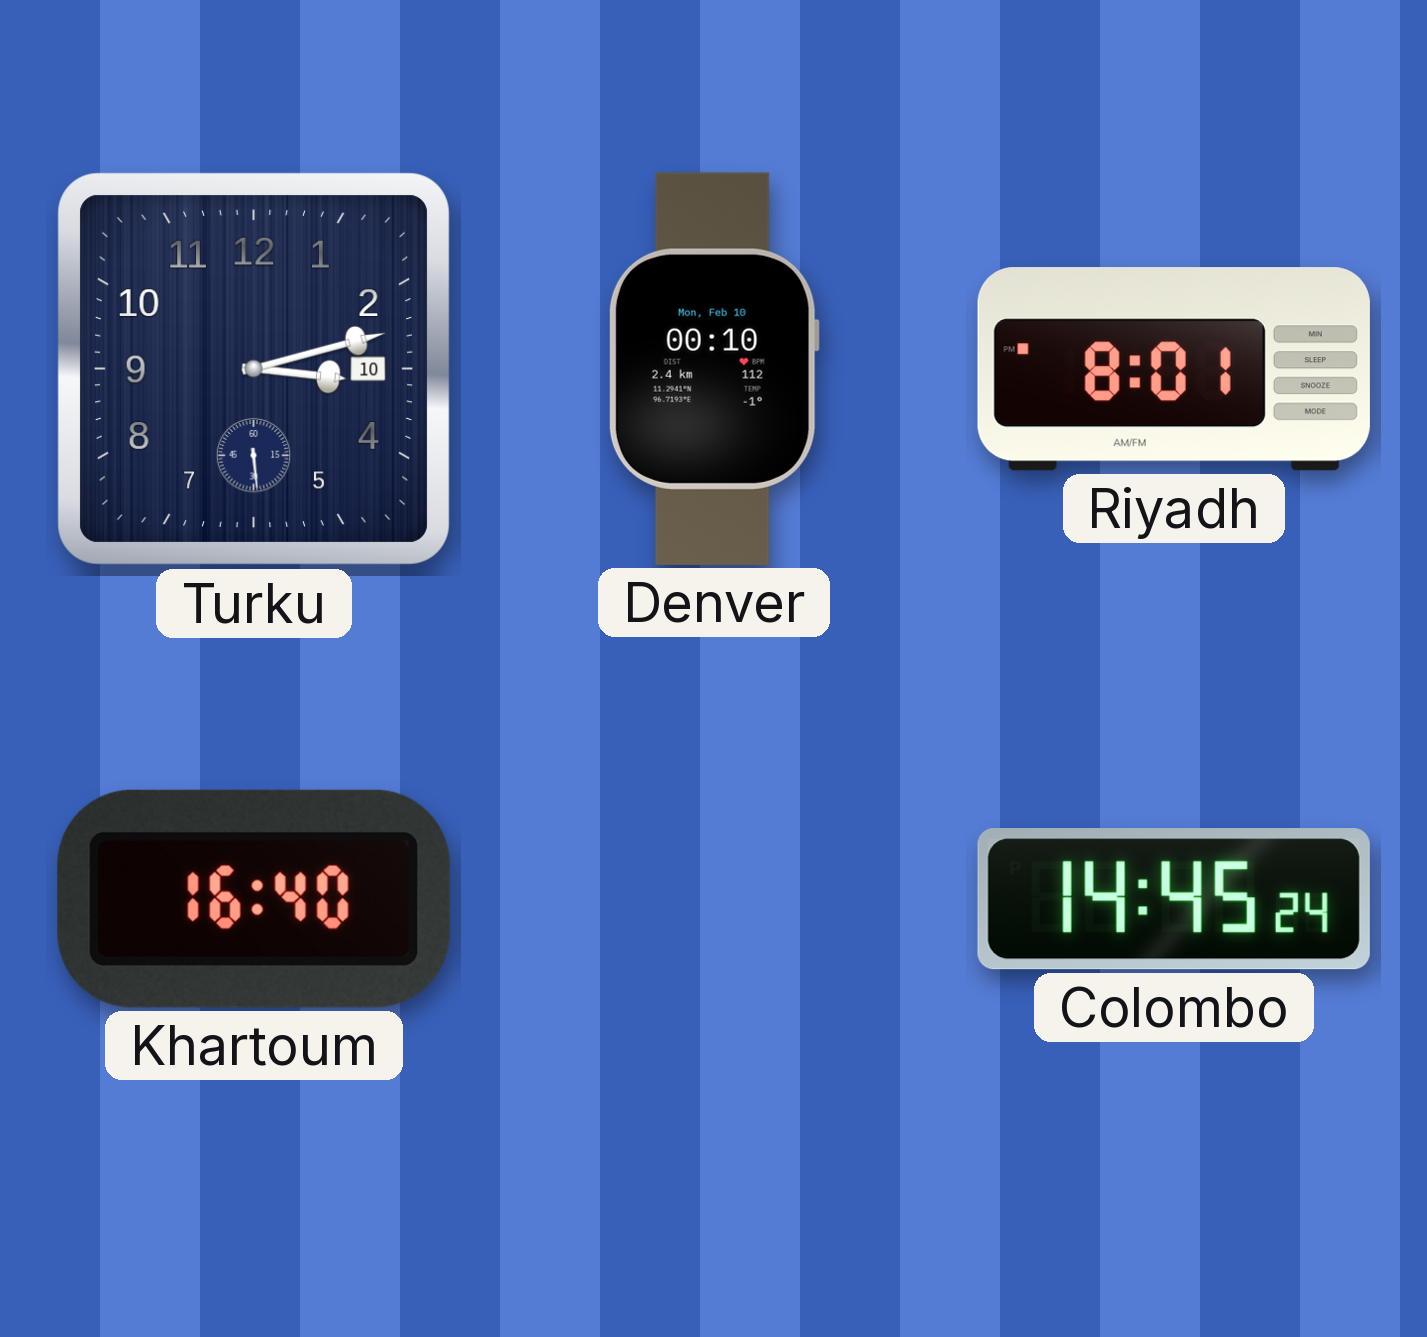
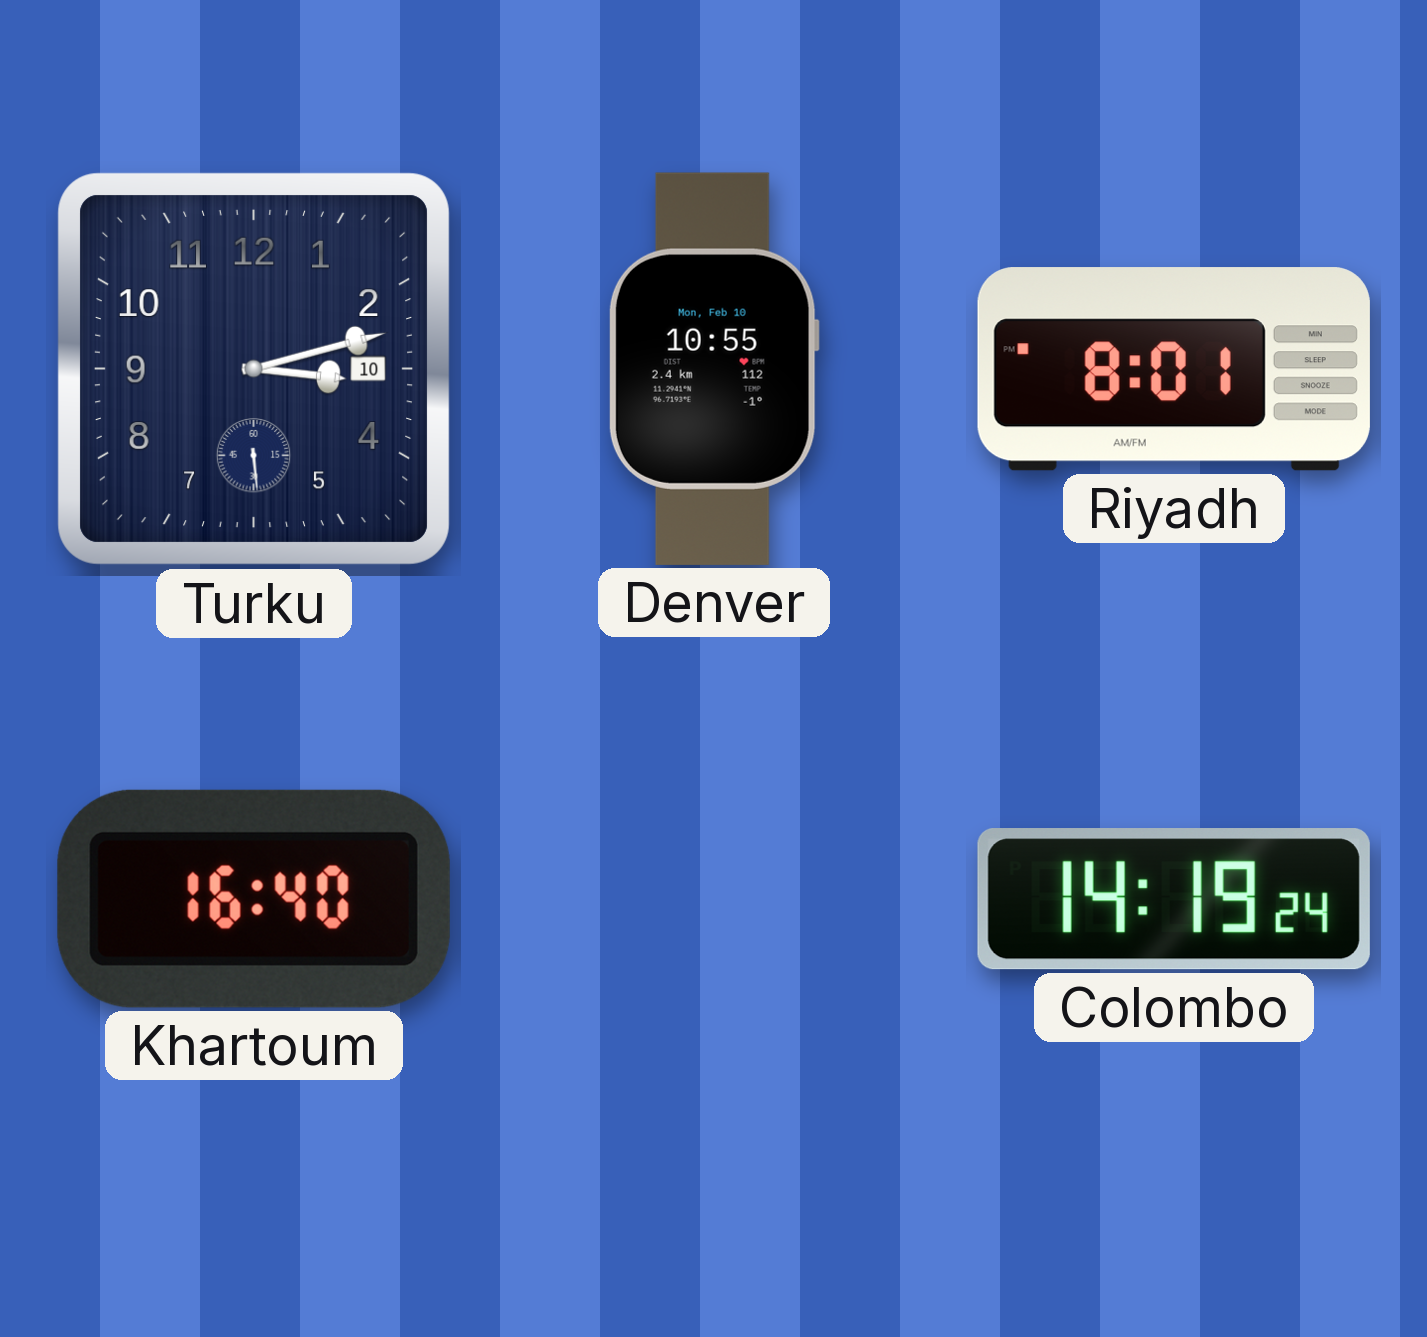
Denver: 00:10 -> 10:55 (714, 369)
Colombo: 14:45 -> 14:19 (1174, 899)
